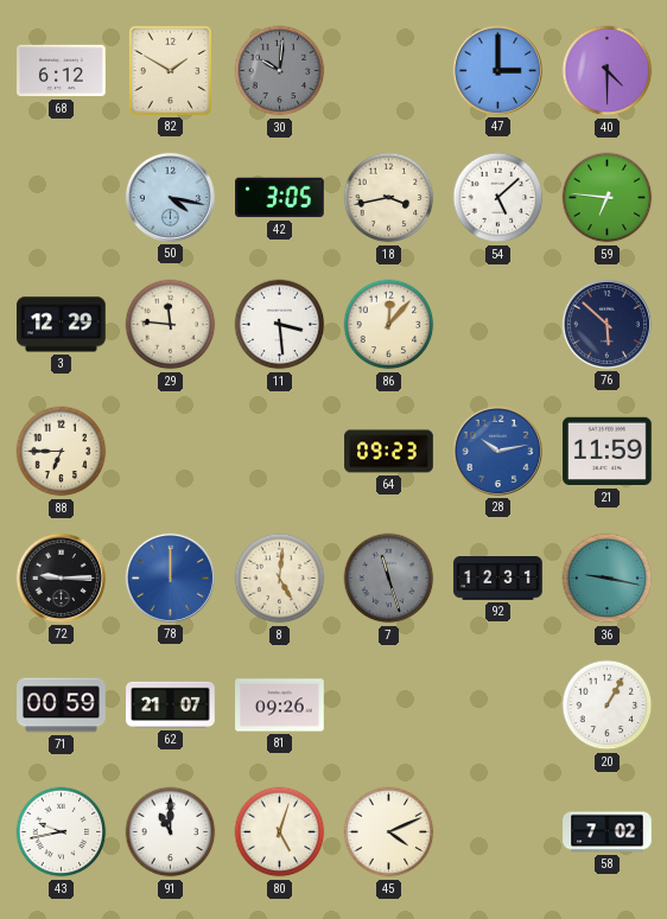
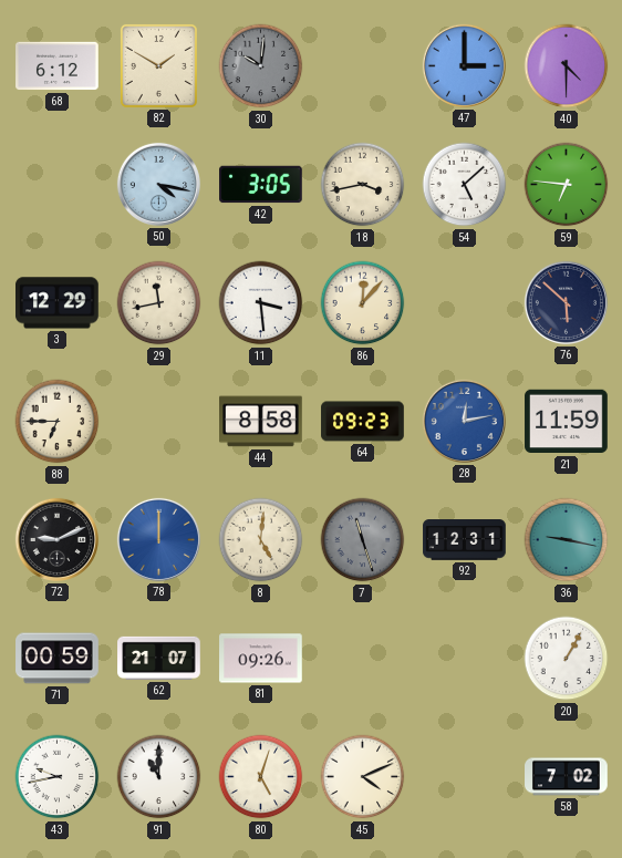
29: 11:46 -> 11:43 (159, 303)
44: none -> 8:58 (261, 422)
28: 10:13 -> 12:13 (464, 421)
72: 9:15 -> 9:11 (56, 539)
